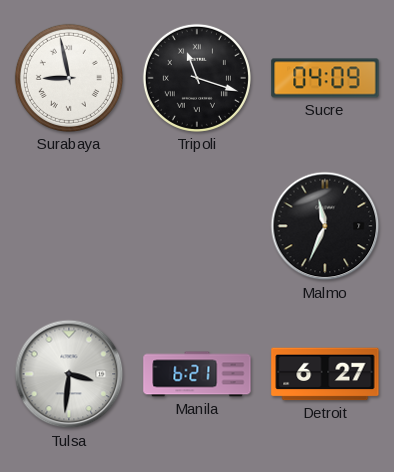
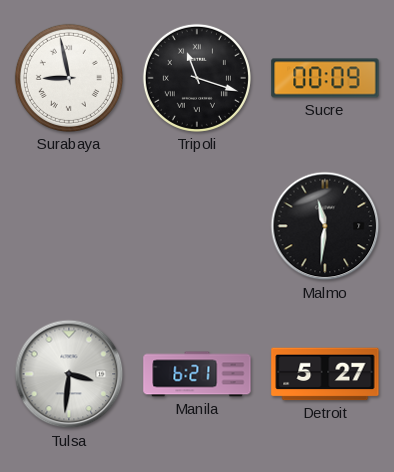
Sucre: 04:09 -> 00:09 (325, 78)
Malmo: 11:34 -> 11:31 (325, 226)
Detroit: 6:27 -> 5:27 (325, 374)
